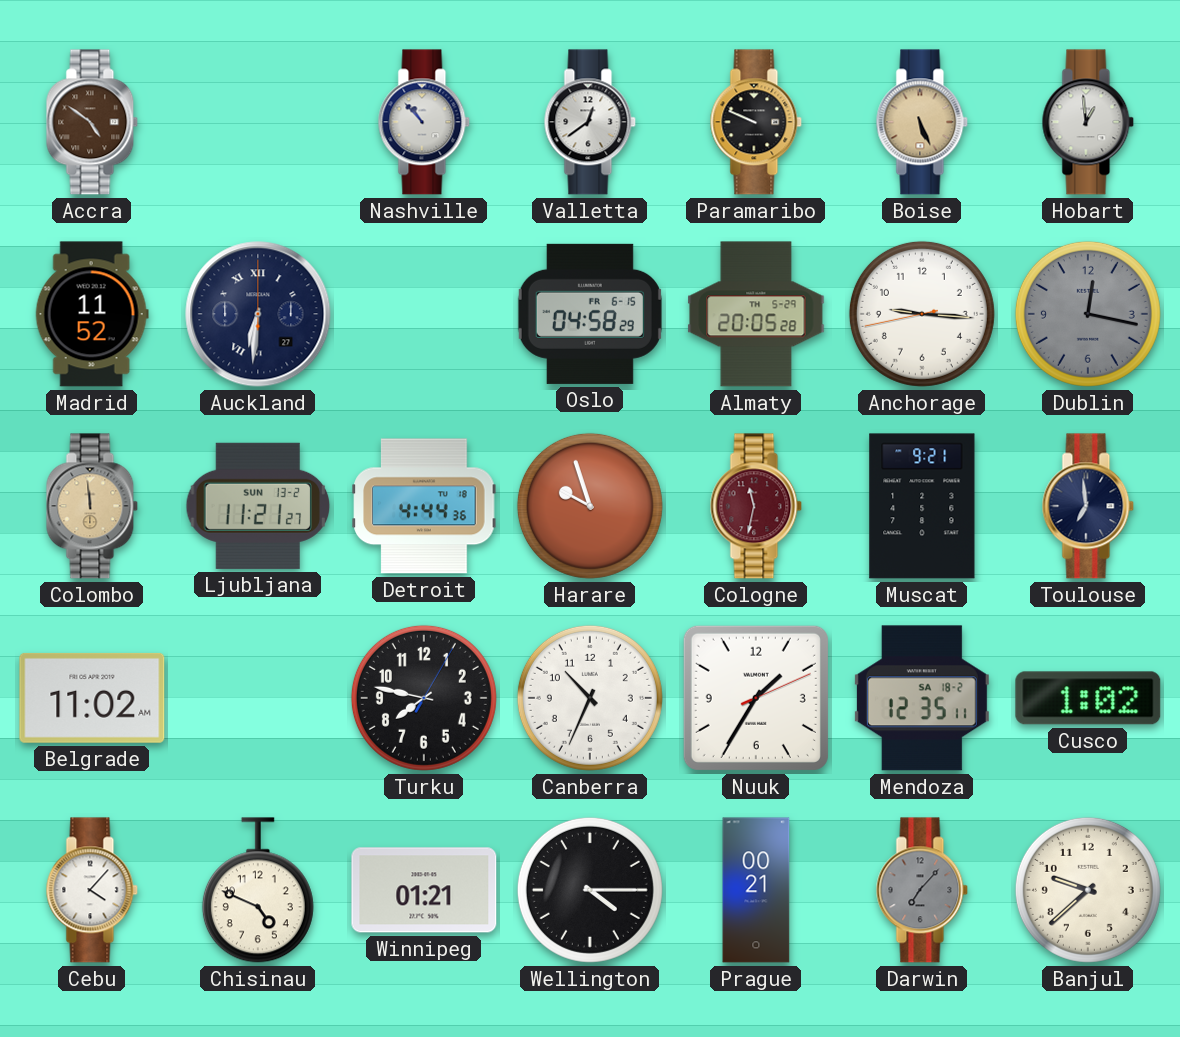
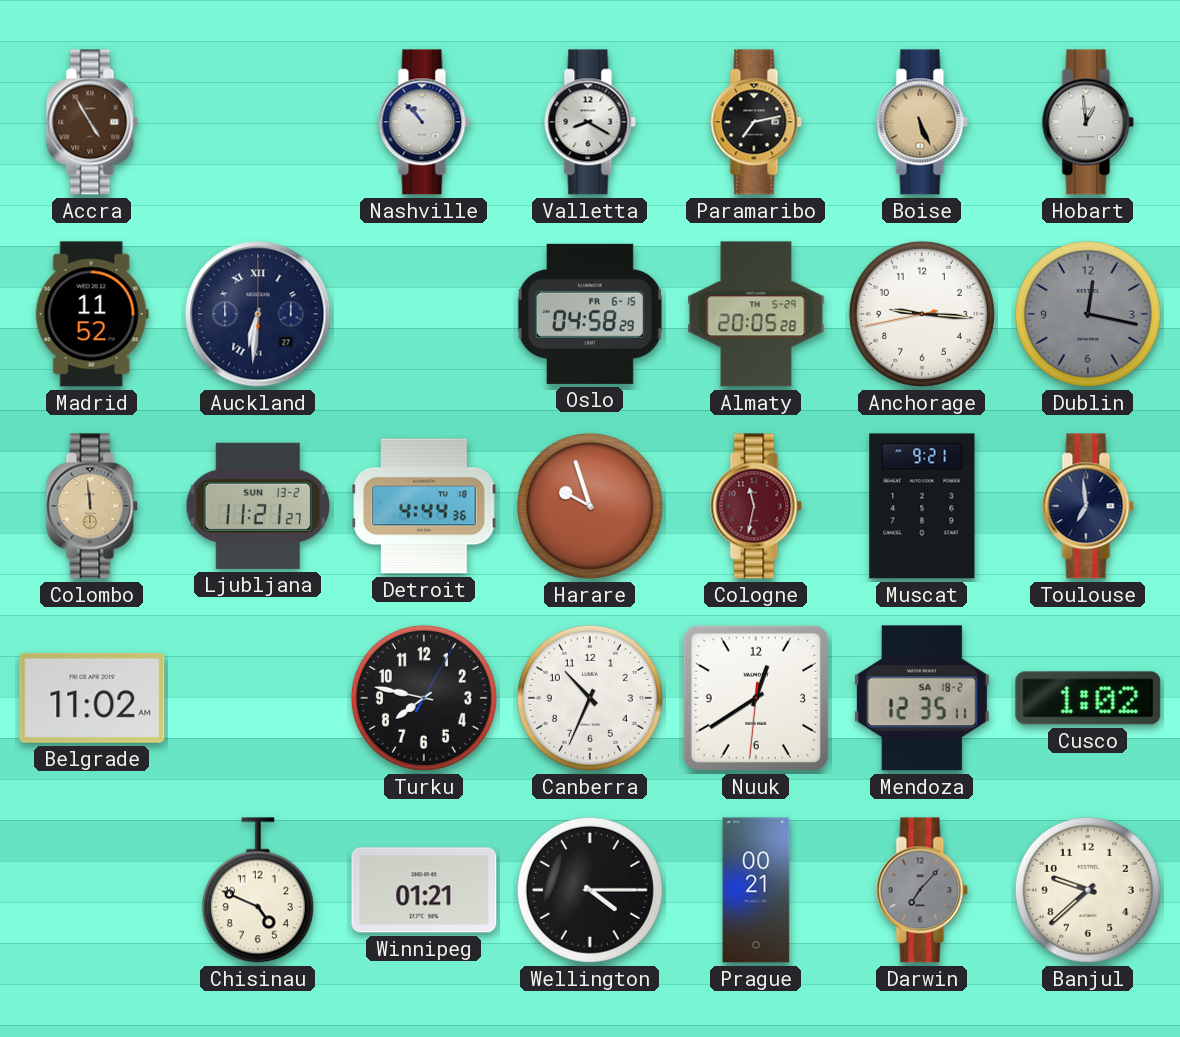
Accra: 4:51 -> 4:55 (92, 122)
Valletta: 12:39 -> 8:20 (590, 122)
Paramaribo: 9:49 -> 7:13 (756, 122)
Nuuk: 1:35 -> 12:39 (756, 698)
Cebu: 4:07 -> none (92, 890)
